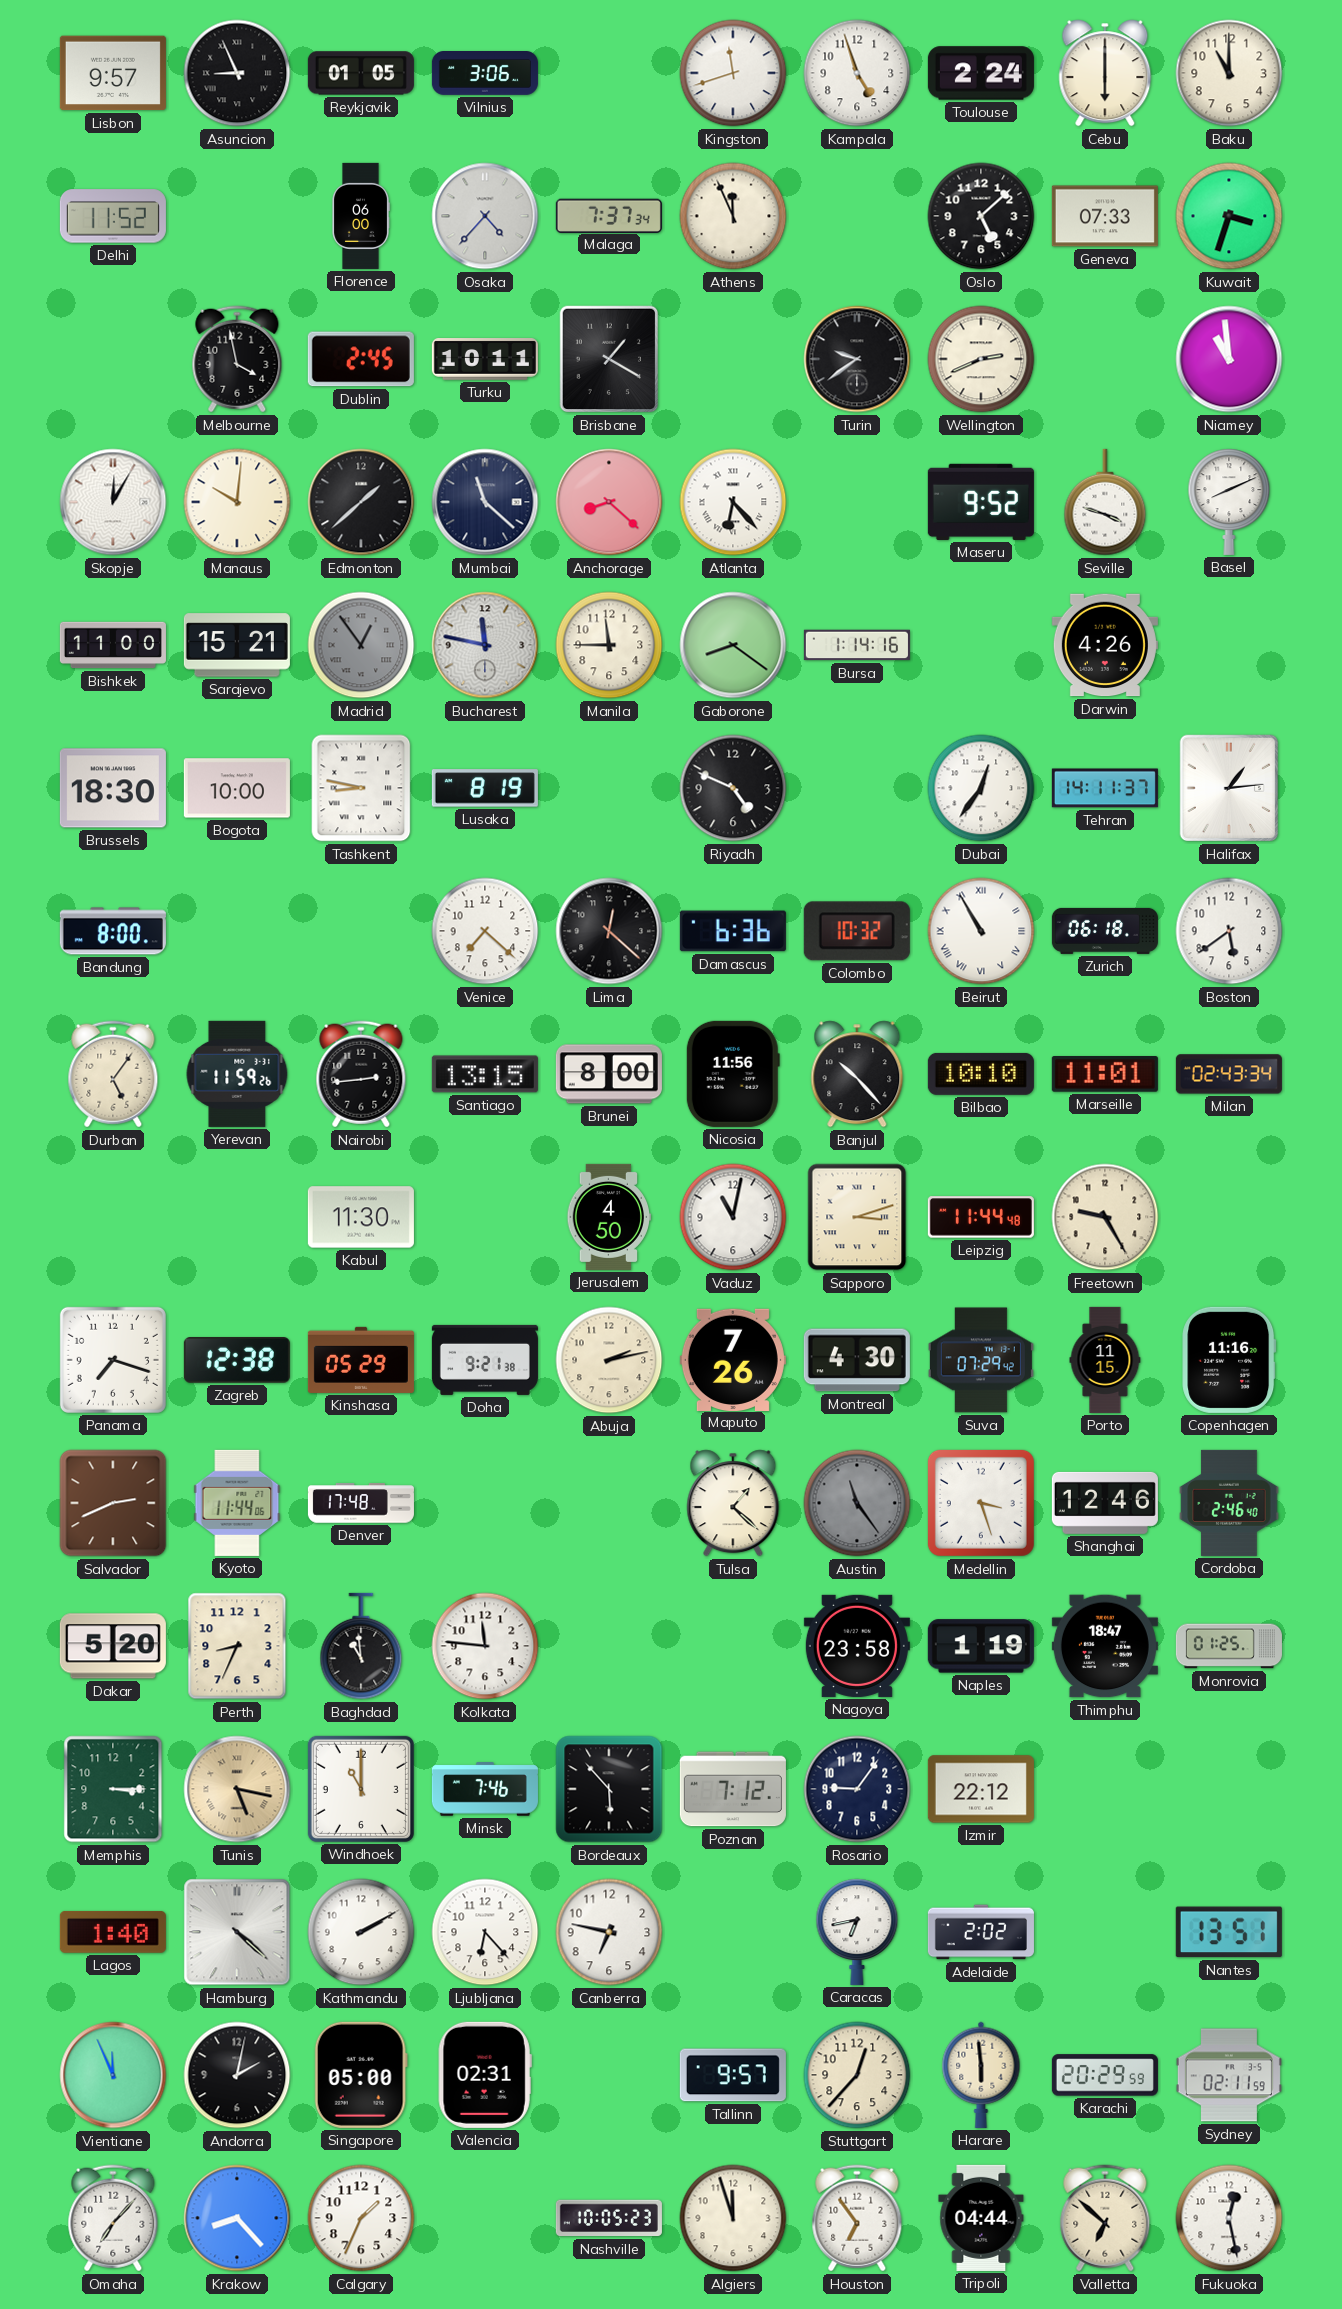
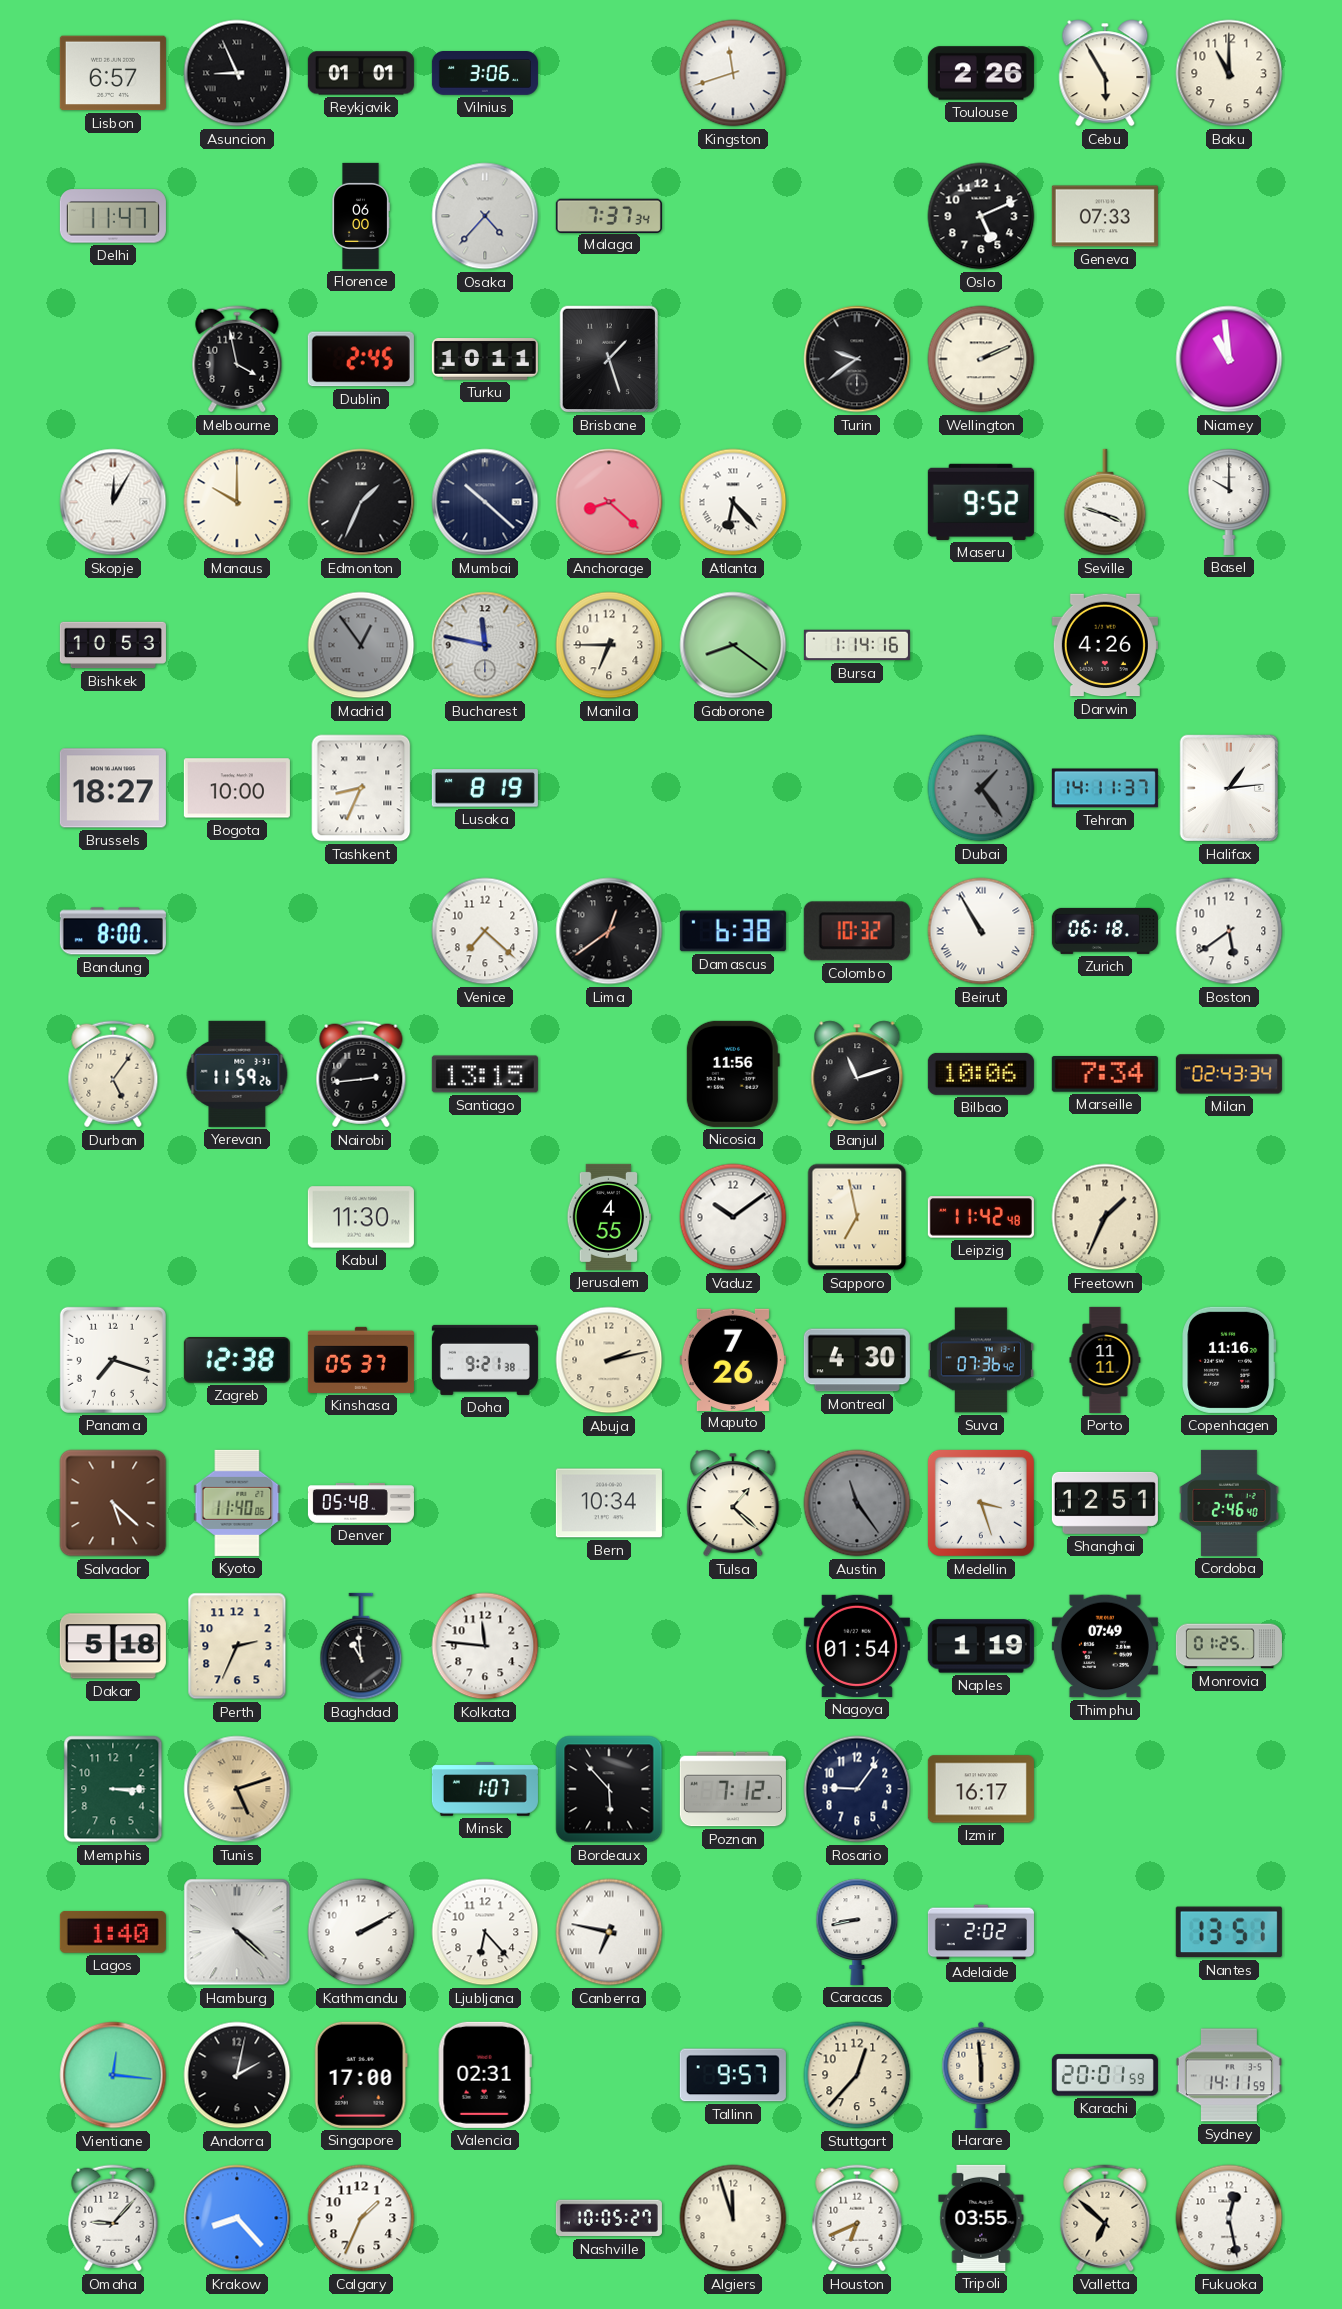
Lisbon: 9:57 -> 6:57 (113, 73)
Reykjavik: 01:05 -> 01:01 (361, 73)
Kampala: 4:57 -> none (857, 73)
Toulouse: 2:24 -> 2:26 (981, 73)
Cebu: 6:00 -> 5:55 (1105, 73)
Delhi: 11:52 -> 11:47 (113, 216)
Athens: 11:56 -> none (733, 216)
Oslo: 5:08 -> 5:11 (981, 216)
Kuwait: 3:33 -> none (1229, 216)
Brisbane: 1:20 -> 1:27 (609, 359)
Wellington: 2:41 -> 2:11 (981, 359)
Manaus: 10:01 -> 10:00 (237, 502)
Edmonton: 1:38 -> 1:34 (361, 502)
Mumbai: 11:22 -> 10:22 (485, 502)
Basel: 8:11 -> 10:00 (1229, 502)
Bishkek: 11:00 -> 10:53 (113, 645)
Sarajevo: 15:21 -> none (237, 645)
Manila: 11:45 -> 6:45 (609, 645)
Brussels: 18:30 -> 18:27 (113, 788)
Tashkent: 8:47 -> 8:34 (361, 788)
Riyadh: 4:49 -> none (733, 788)
Dubai: 12:36 -> 1:24 (981, 788)
Dubai dial: white -> grey (981, 788)
Lima: 12:22 -> 12:39 (609, 931)
Damascus: 6:36 -> 6:38 (733, 931)
Brunei: 8:00 -> none (609, 1074)
Banjul: 10:23 -> 11:12 (857, 1074)
Bilbao: 10:10 -> 10:06 (981, 1074)
Marseille: 11:01 -> 7:34 (1105, 1075)
Jerusalem: 4:50 -> 4:55 (608, 1217)
Vaduz: 11:02 -> 10:09 (733, 1217)
Sapporo: 3:12 -> 6:58 (857, 1217)
Leipzig: 11:44 -> 11:42 (981, 1217)
Freetown: 9:25 -> 1:34 (1105, 1217)
Kinshasa: 05:29 -> 05:37 (361, 1360)
Suva: 07:29 -> 07:36 (981, 1360)
Porto: 11:15 -> 11:11 (1105, 1360)
Salvador: 2:41 -> 5:22 (113, 1503)
Kyoto: 11:44 -> 11:40 (237, 1503)
Denver: 17:48 -> 05:48 (361, 1503)
Bern: none -> 10:34 (609, 1503)
Shanghai: 12:46 -> 12:51 (1105, 1503)
Dakar: 5:20 -> 5:18 (113, 1646)
Perth: 8:34 -> 2:34 (237, 1646)
Nagoya: 23:58 -> 01:54 (857, 1646)
Thimphu: 18:47 -> 07:49 (1105, 1646)
Tunis: 5:17 -> 5:12 (237, 1789)
Windhoek: 11:00 -> none (361, 1789)
Minsk: 7:46 -> 1:07 (485, 1789)
Izmir: 22:12 -> 16:17 (981, 1789)
Canberra numerals: Arabic -> Roman (609, 1932)
Caracas: 6:43 -> 8:43 (857, 1932)
Vientiane: 11:56 -> 12:16 (113, 2075)
Singapore: 05:00 -> 17:00 (361, 2075)
Karachi: 20:29 -> 20:01 (1105, 2075)
Sydney: 02:11 -> 14:11 (1229, 2075)
Omaha: 7:07 -> 9:07 (113, 2218)
Nashville: 10:05:23 -> 10:05:27 (609, 2218)
Houston: 6:54 -> 6:41 (857, 2218)
Tripoli: 04:44 -> 03:55 (981, 2218)
